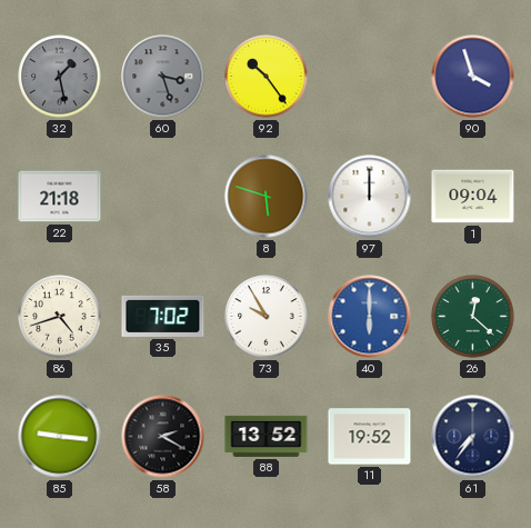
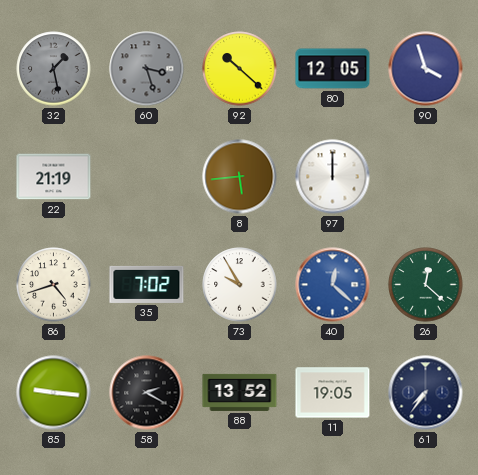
92: 10:24 -> 10:22 (240, 69)
80: none -> 12:05 (333, 69)
22: 21:18 -> 21:19 (54, 177)
8: 5:48 -> 5:44 (240, 177)
1: 09:04 -> none (473, 197)
40: 6:00 -> 12:22 (333, 285)
11: 19:52 -> 19:05 (333, 393)
